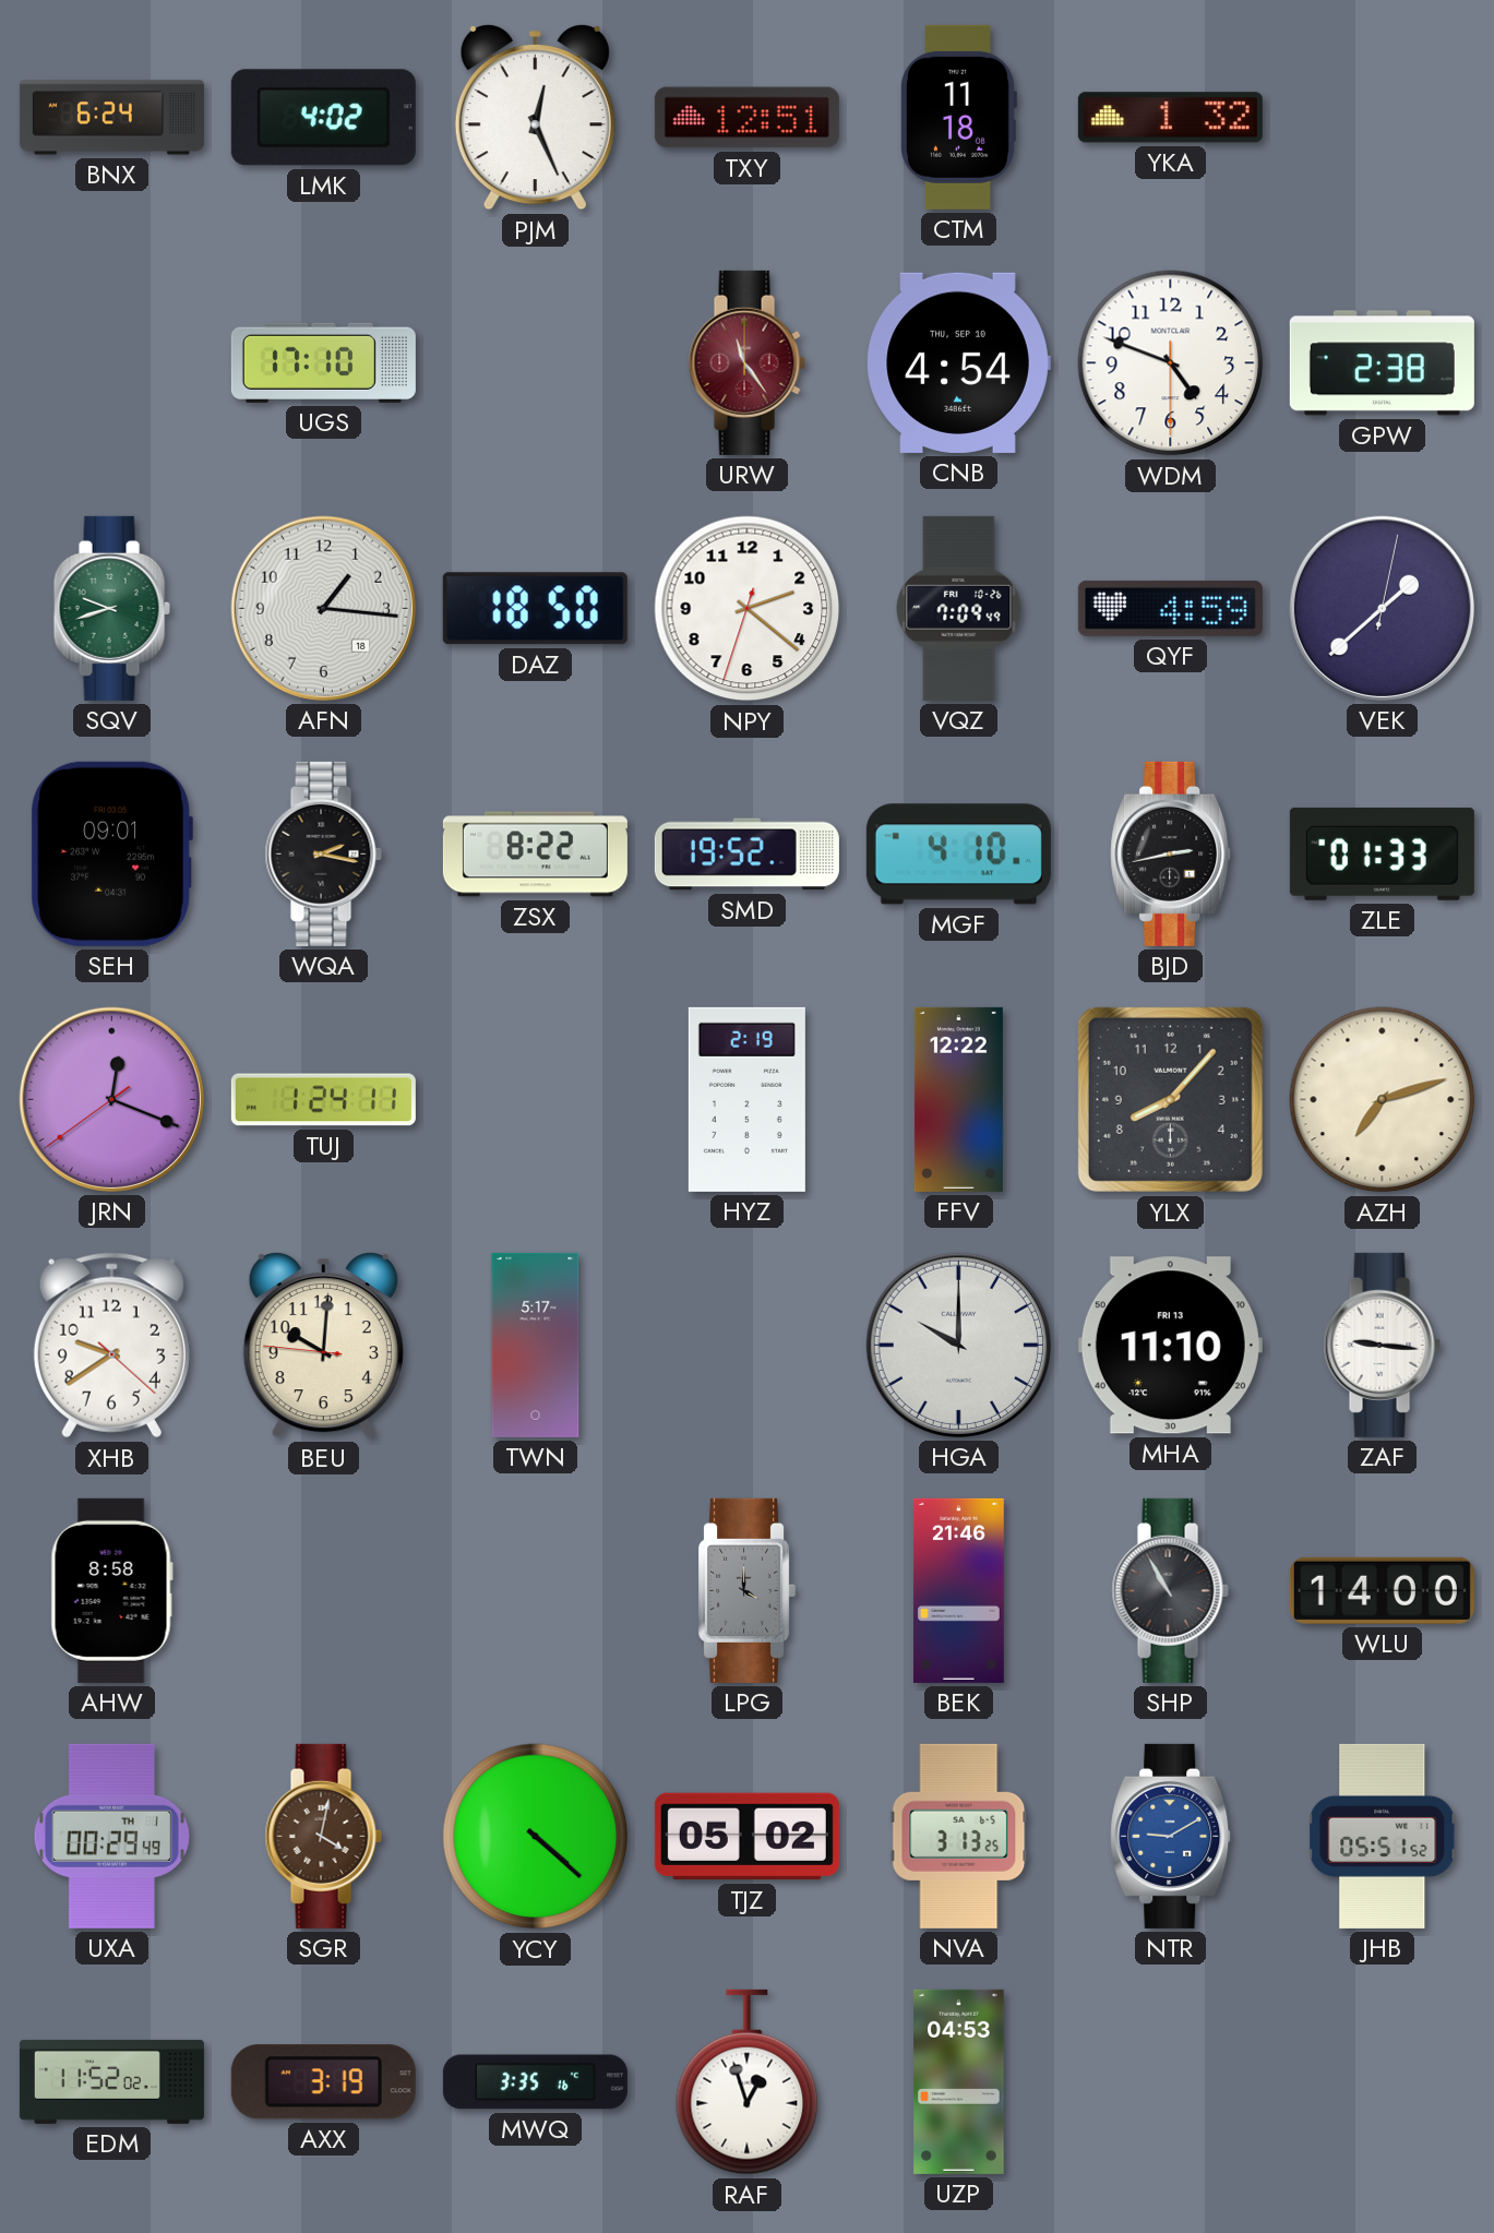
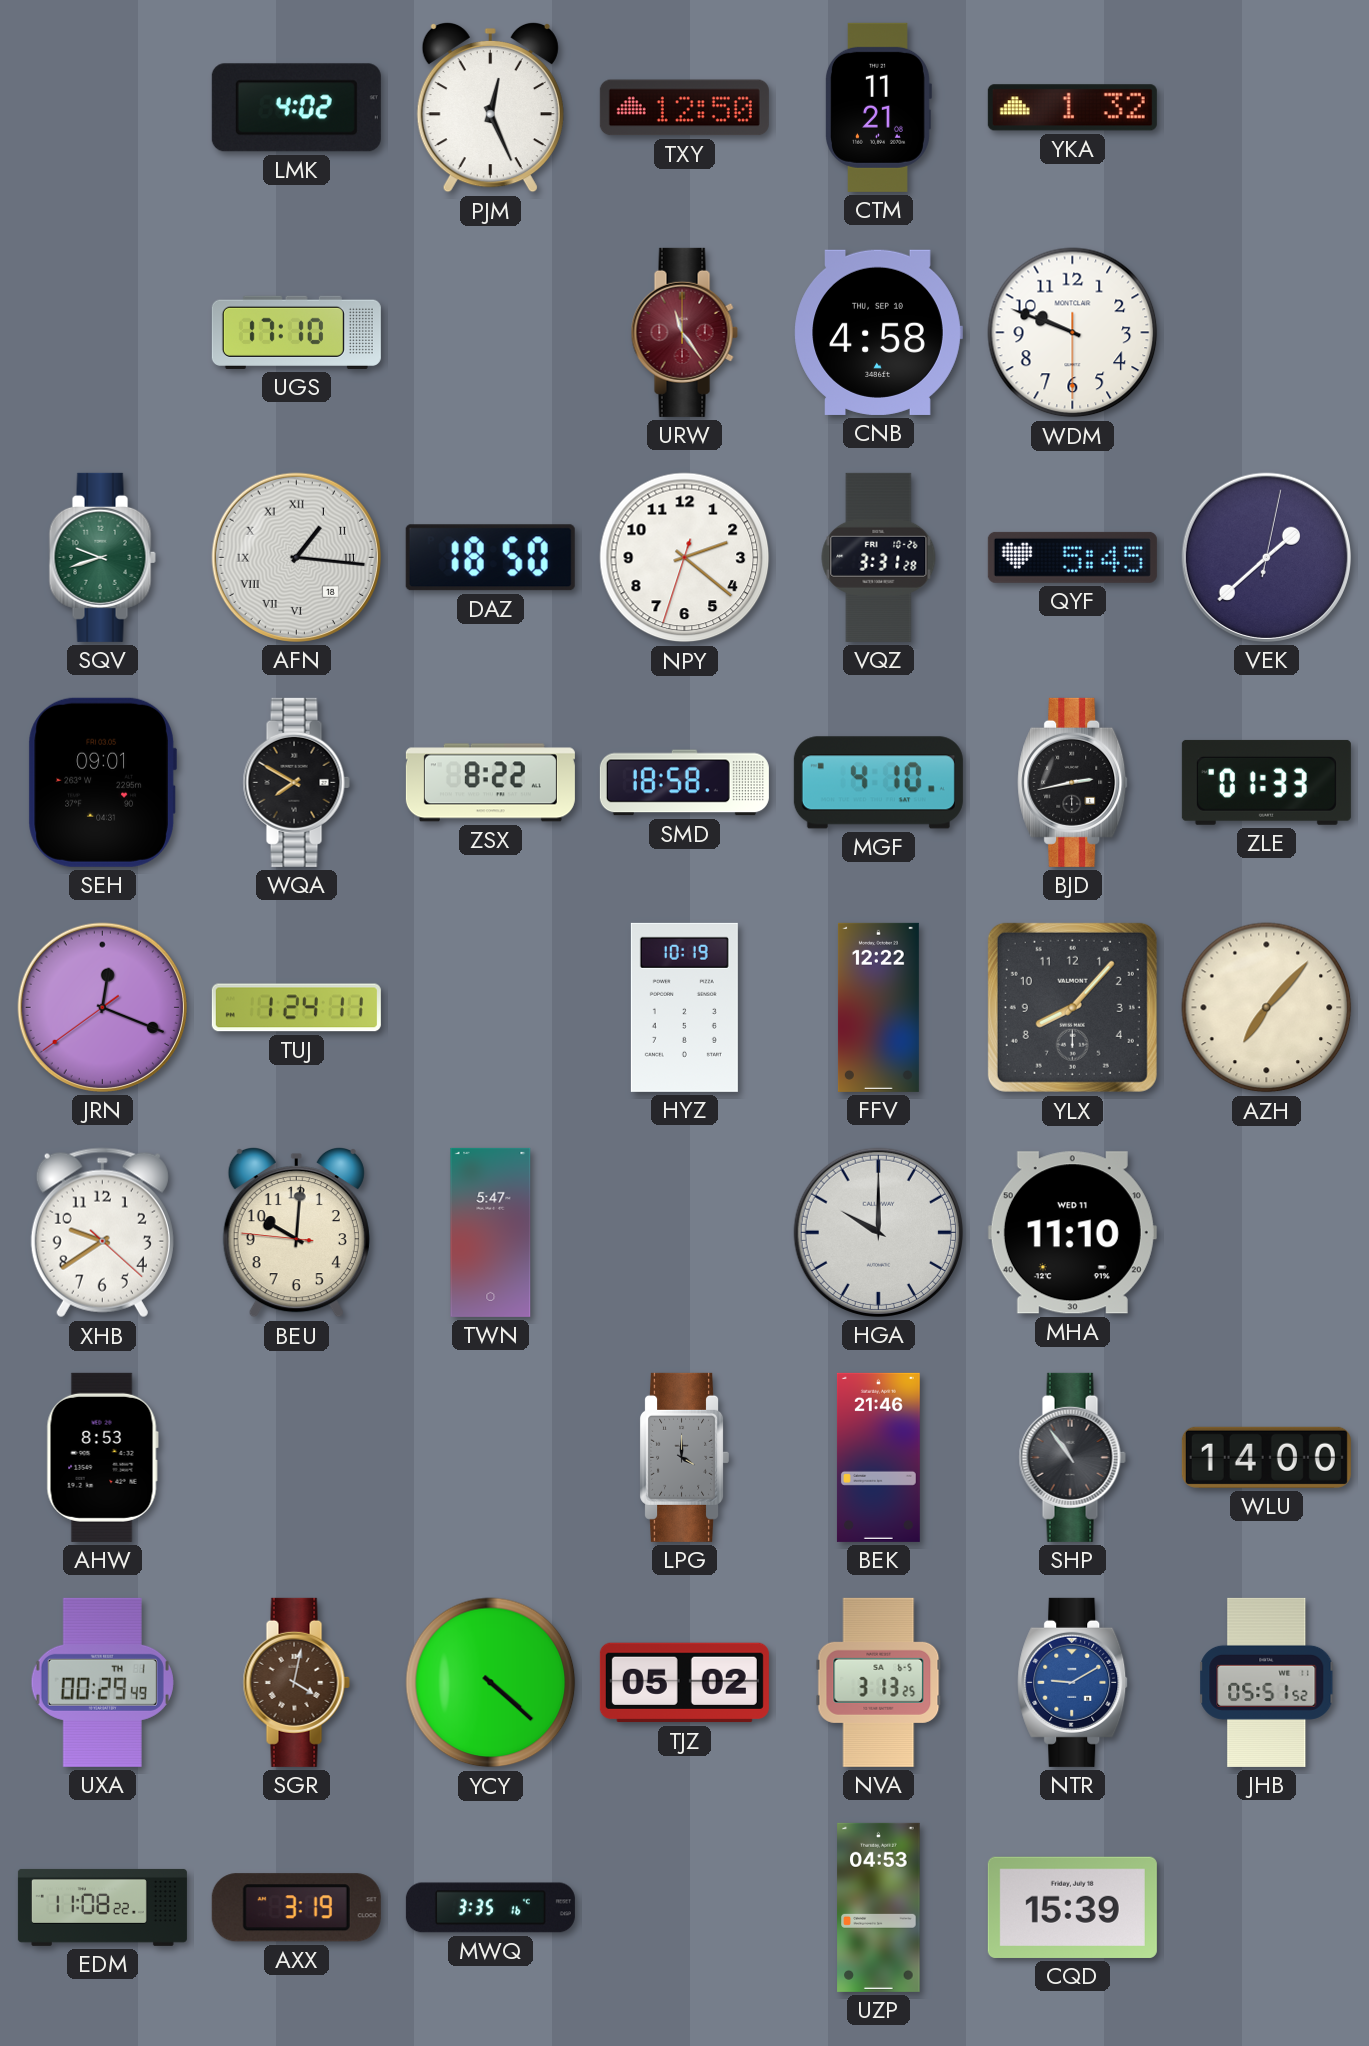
BNX: 6:24 -> none (111, 118)
TXY: 12:51 -> 12:50 (684, 108)
CTM: 11:18 -> 11:21 (879, 107)
CNB: 4:54 -> 4:58 (878, 332)
WDM: 4:48 -> 9:48 (1073, 333)
GPW: 2:38 -> none (1382, 363)
AFN numerals: Arabic -> Roman (296, 557)
VQZ: 7:09 -> 3:31 (879, 557)
QYF: 4:59 -> 5:45 (1072, 557)
WQA: 2:17 -> 7:50 (296, 782)
SMD: 19:52 -> 18:58 (684, 783)
HYZ: 2:19 -> 10:19 (684, 1007)
AZH: 7:12 -> 7:07 (1267, 1008)
TWN: 5:17 -> 5:47 (491, 1232)
MHA date: FRI 13 -> WED 11 (1072, 1233)
ZAF: 9:16 -> none (1382, 1345)
AHW: 8:58 -> 8:53 (102, 1457)
SHP: 10:55 -> 10:54 (1072, 1457)
EDM: 11:52 -> 11:08 (102, 1907)
RAF: 12:57 -> none (748, 2082)
CQD: none -> 15:39 (1072, 1907)
